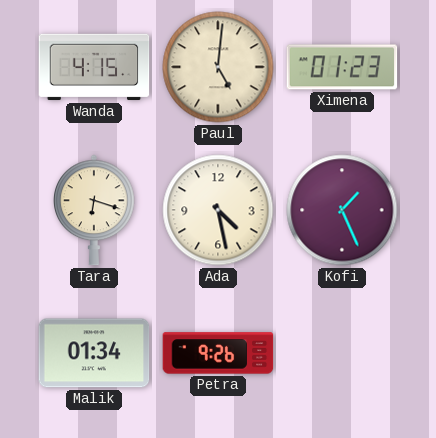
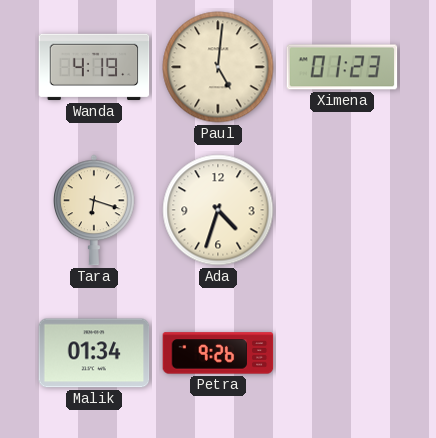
Wanda: 4:15 -> 4:19 (94, 67)
Ada: 4:28 -> 4:33 (218, 210)
Kofi: 1:26 -> none (342, 210)
